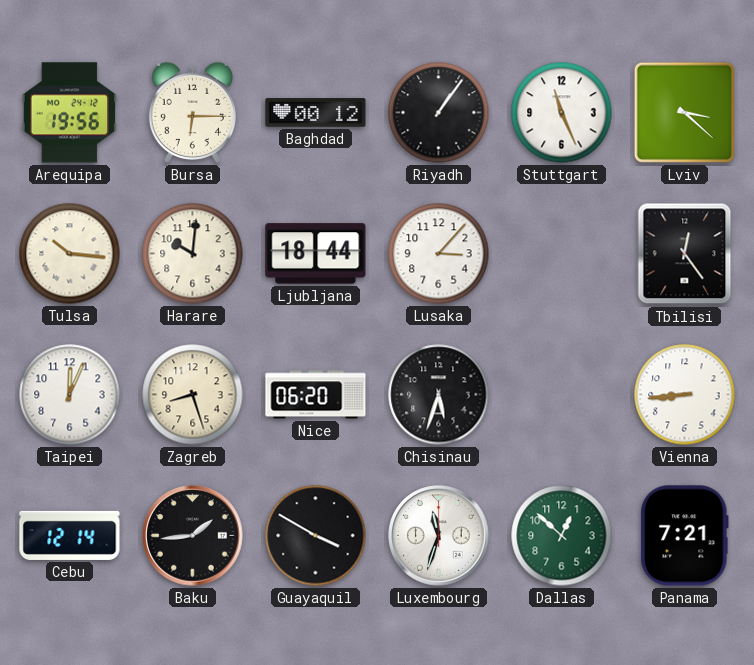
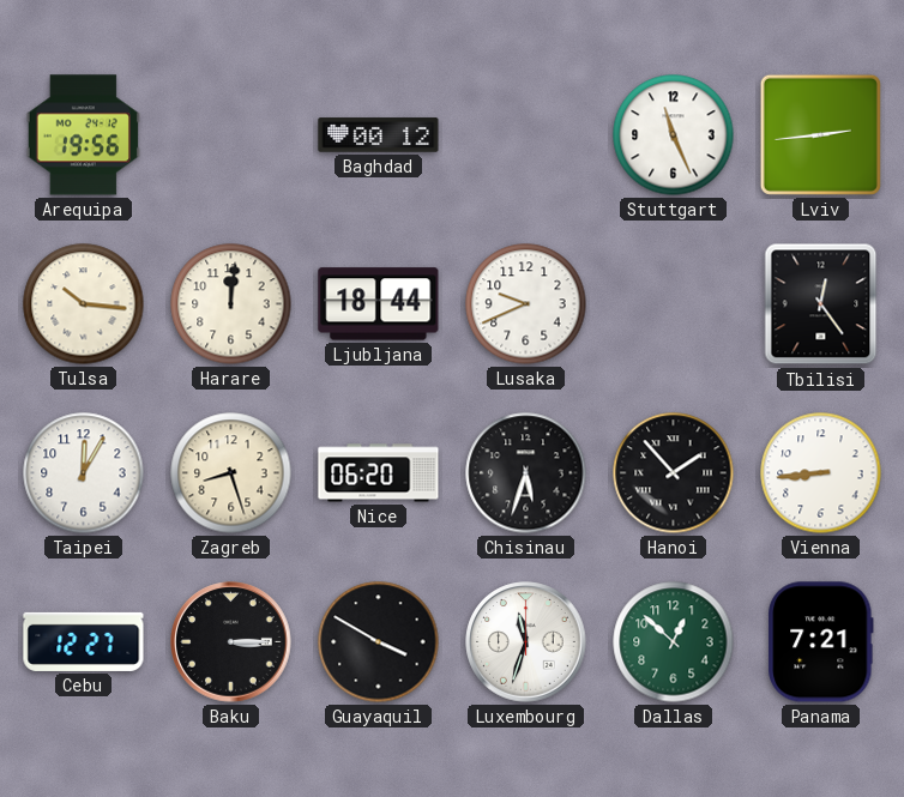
Bursa: 6:15 -> none (192, 112)
Riyadh: 1:06 -> none (439, 113)
Lviv: 3:22 -> 2:44 (820, 134)
Harare: 10:01 -> 12:01 (231, 304)
Lusaka: 3:07 -> 9:41 (526, 304)
Taipei: 12:04 -> 12:05 (84, 473)
Hanoi: none -> 1:53 (674, 473)
Cebu: 12:14 -> 12:27 (84, 641)
Baku: 1:44 -> 3:15 (231, 642)
